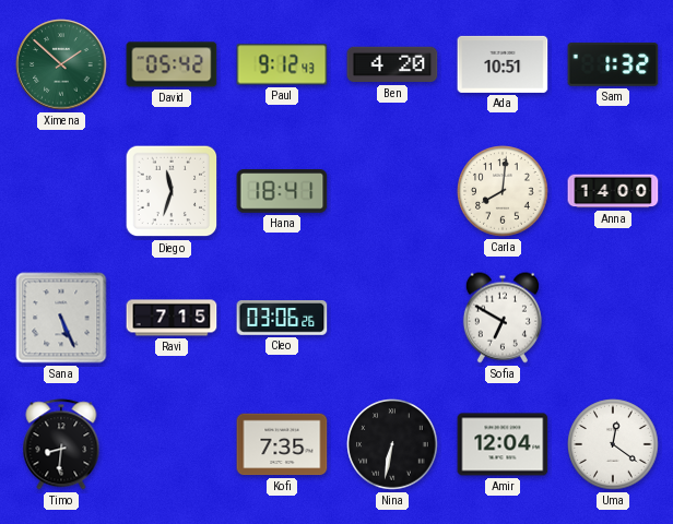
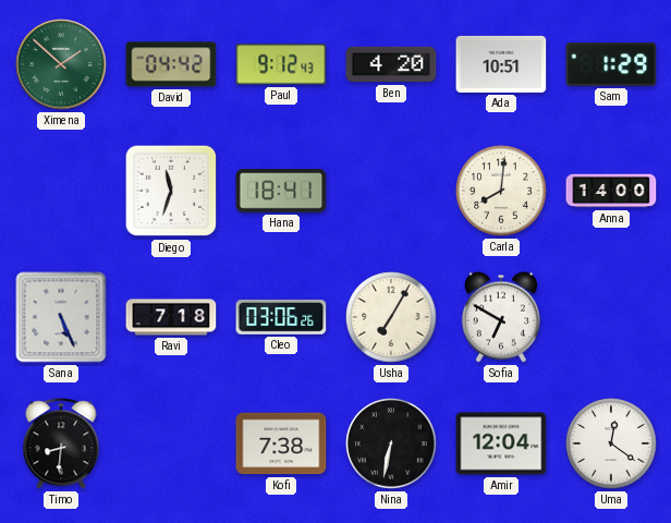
David: 05:42 -> 04:42 (171, 64)
Sam: 1:32 -> 1:29 (611, 64)
Ravi: 7:15 -> 7:18 (171, 317)
Usha: none -> 7:05 (391, 317)
Kofi: 7:35 -> 7:38 (281, 443)
